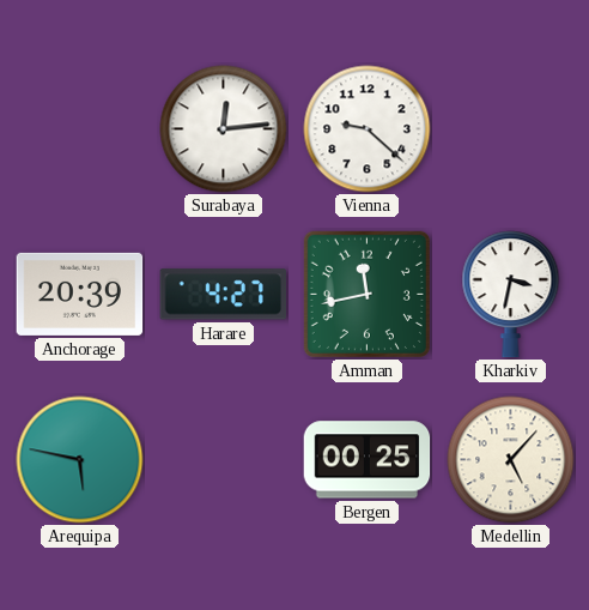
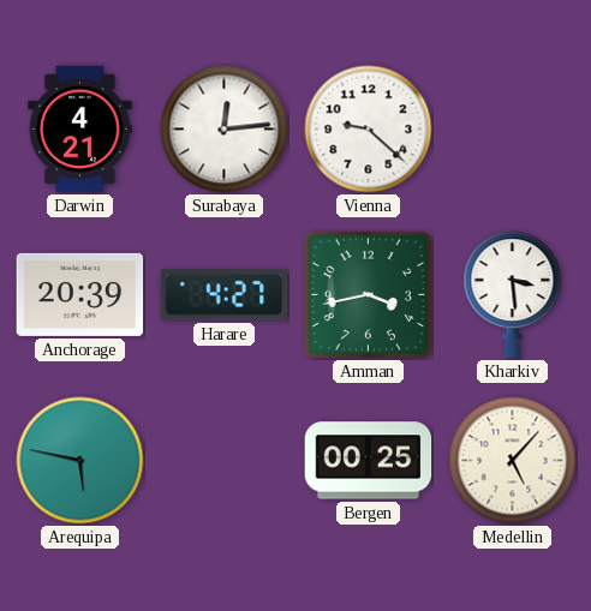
Darwin: none -> 4:21 (80, 130)
Amman: 11:43 -> 3:43 (368, 294)
Kharkiv: 3:32 -> 3:29 (513, 295)
